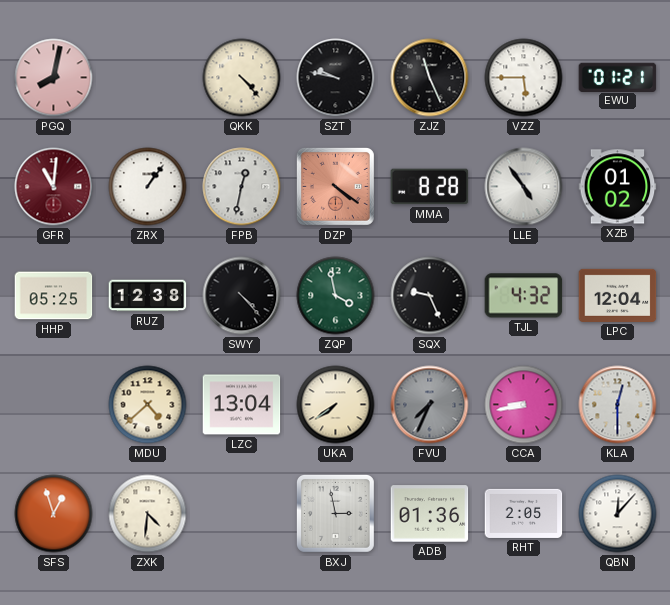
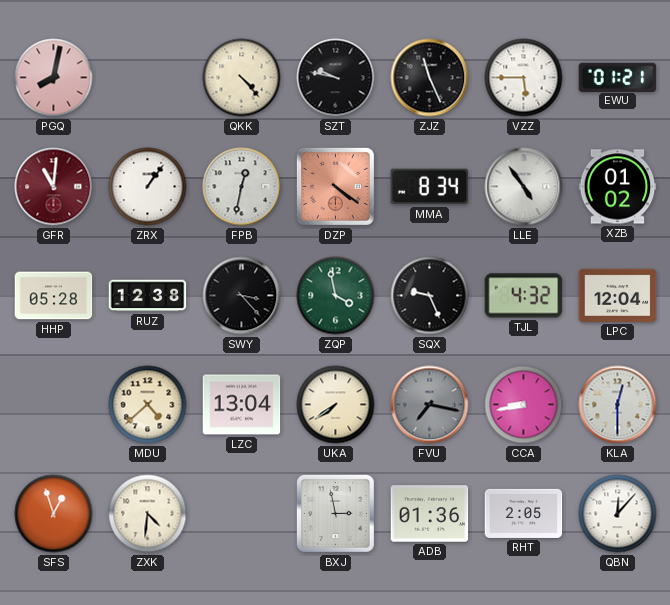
MMA: 8:28 -> 8:34 (430, 187)
HHP: 05:25 -> 05:28 (54, 296)
SWY: 4:23 -> 3:23 (242, 296)
FVU: 7:34 -> 7:17 (430, 405)
